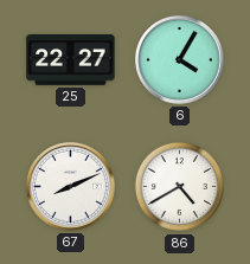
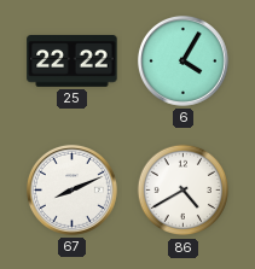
25: 22:27 -> 22:22 (73, 62)
